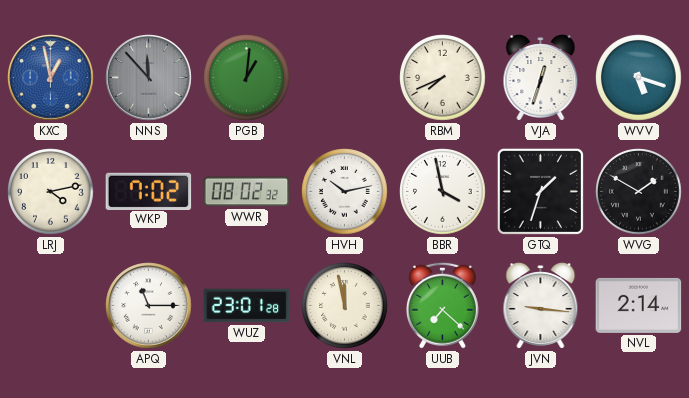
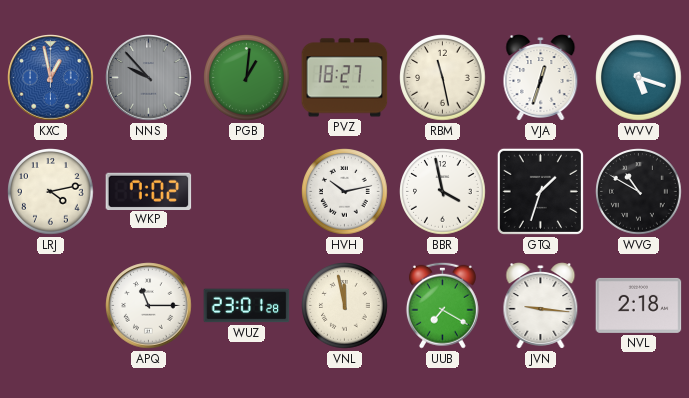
NNS: 11:53 -> 9:53 (149, 78)
PVZ: none -> 18:27 (345, 78)
RBM: 7:41 -> 11:28 (443, 78)
WWR: 08:02 -> none (247, 192)
WVG: 1:50 -> 10:50 (639, 192)
UUB: 7:22 -> 7:20 (442, 305)
NVL: 2:14 -> 2:18 (639, 305)
